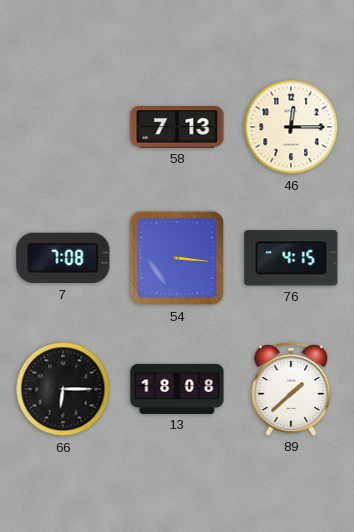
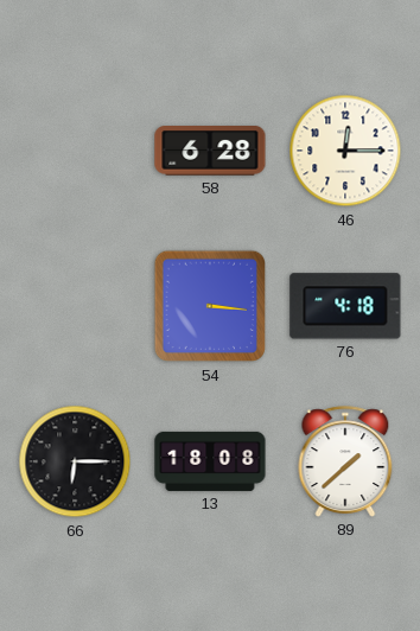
58: 7:13 -> 6:28 (210, 151)
7: 7:08 -> none (63, 258)
76: 4:15 -> 4:18 (345, 306)
